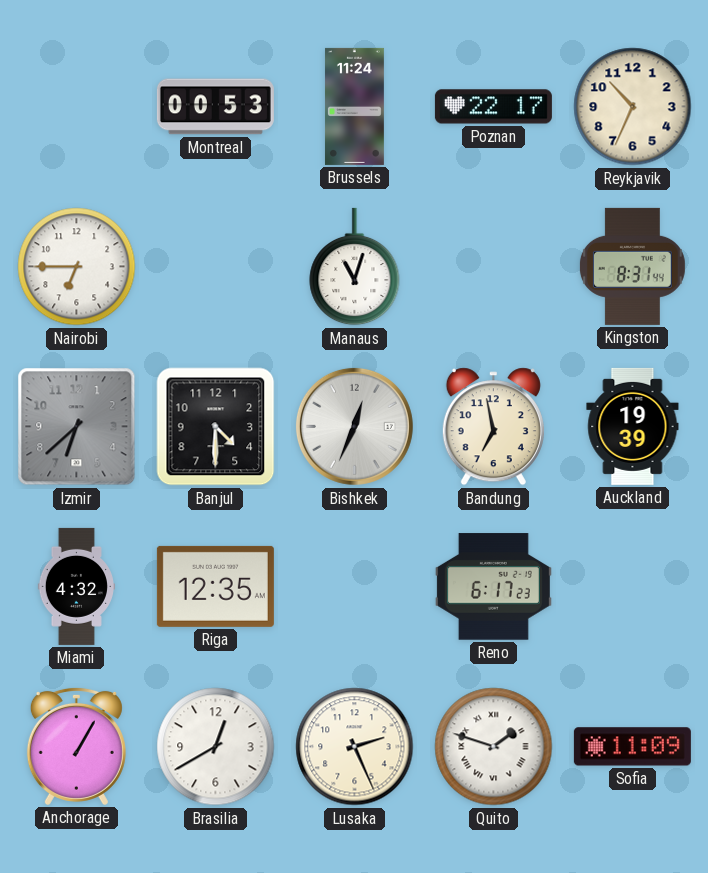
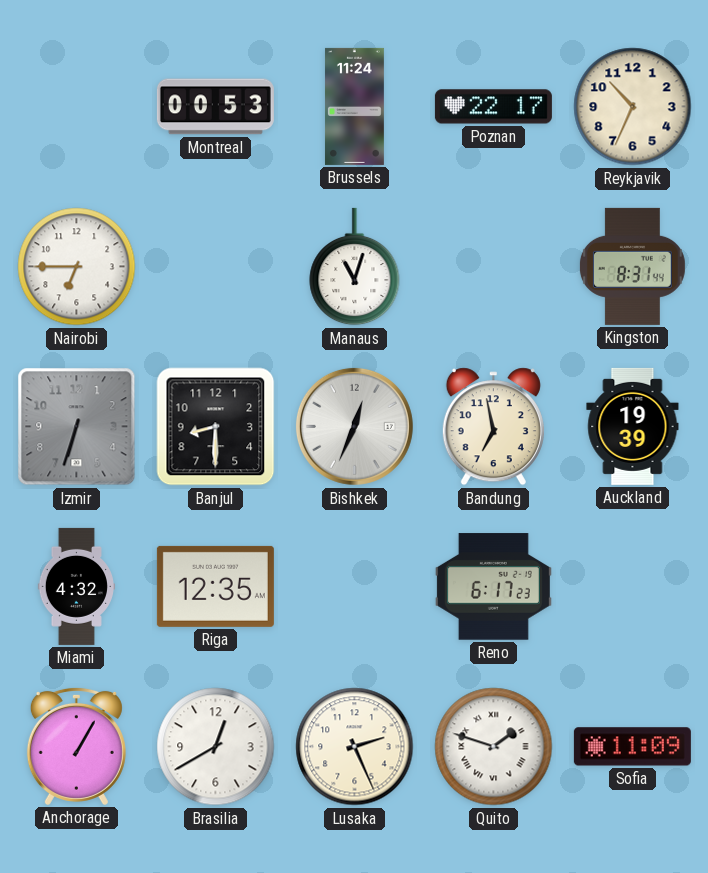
Izmir: 6:38 -> 6:33 (77, 427)
Banjul: 4:30 -> 8:30 (216, 427)
